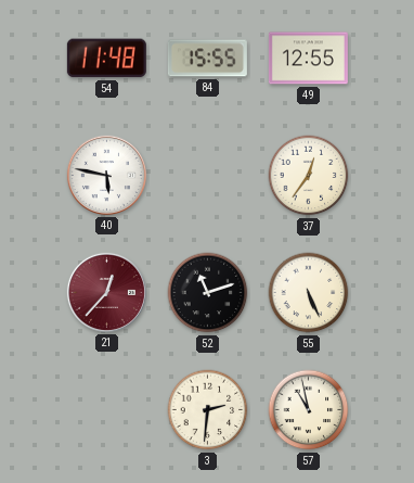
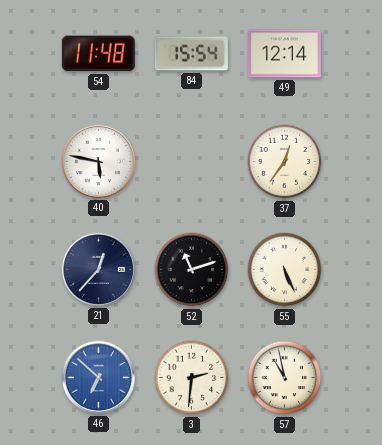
84: 15:55 -> 15:54 (191, 54)
49: 12:55 -> 12:14 (284, 54)
21 dial: burgundy -> navy (98, 269)
46: none -> 6:52 (98, 377)
